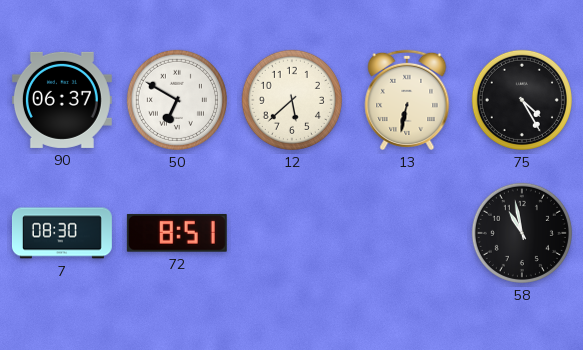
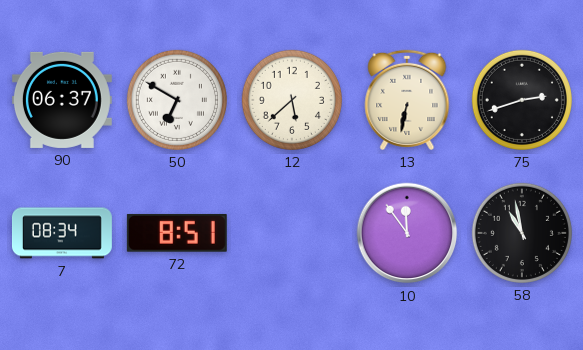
75: 4:25 -> 2:42 (522, 100)
7: 08:30 -> 08:34 (62, 233)
10: none -> 11:54 (407, 233)
